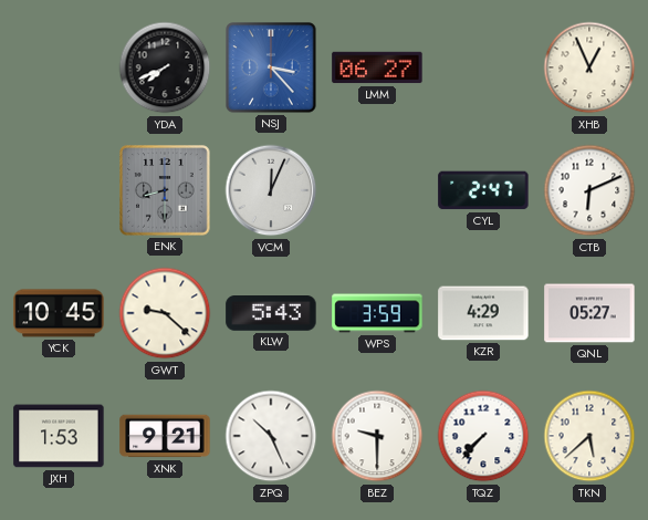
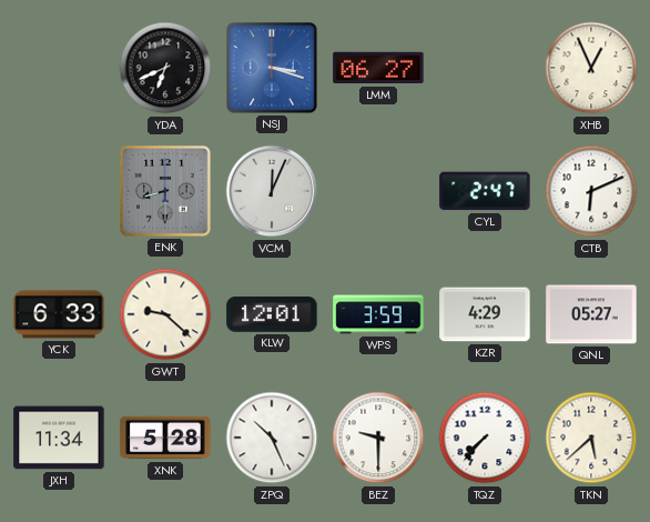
YDA: 7:41 -> 6:41 (165, 68)
NSJ: 3:23 -> 3:18 (272, 68)
YCK: 10:45 -> 6:33 (59, 314)
KLW: 5:43 -> 12:01 (272, 315)
JXH: 1:53 -> 11:34 (59, 438)
XNK: 9:21 -> 5:28 (165, 438)
